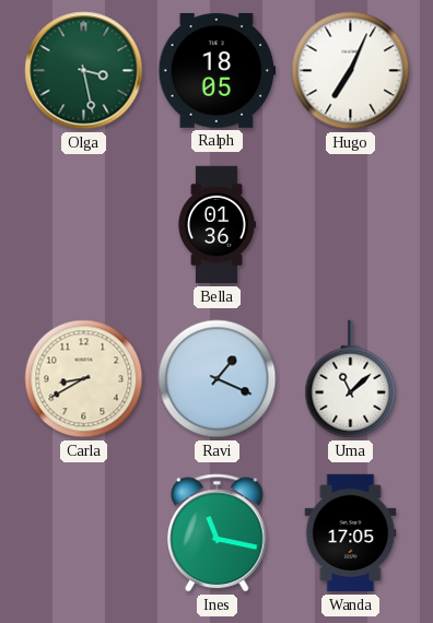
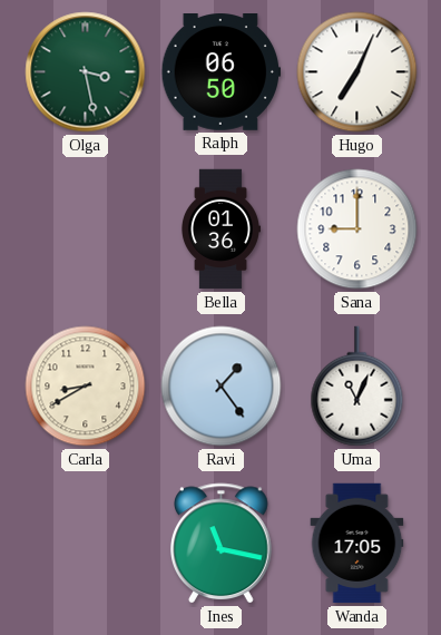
Ralph: 18:05 -> 06:50 (220, 72)
Sana: none -> 9:00 (357, 229)
Ravi: 1:19 -> 1:24 (222, 387)
Uma: 11:08 -> 11:04 (357, 387)
